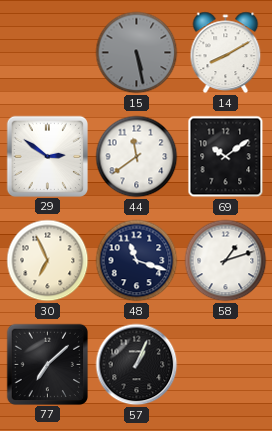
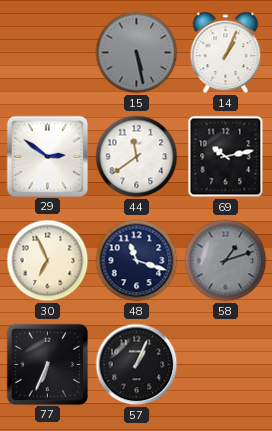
14: 8:10 -> 1:04 (226, 53)
69: 10:09 -> 10:13 (226, 157)
58 dial: white -> grey (226, 261)
77: 7:08 -> 6:34 (47, 364)
